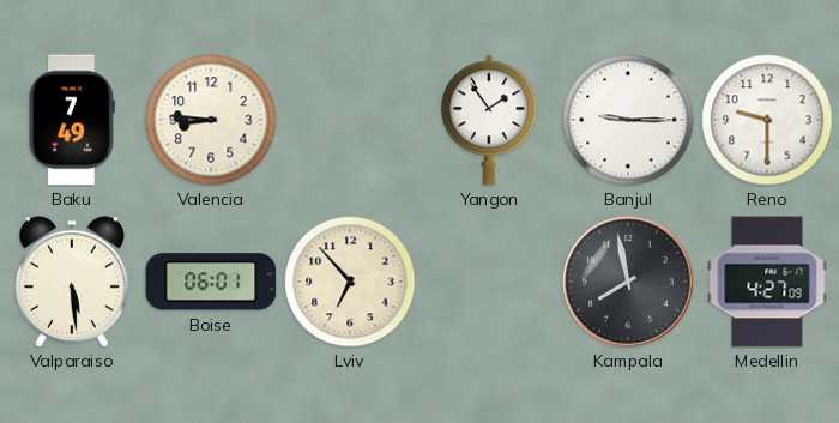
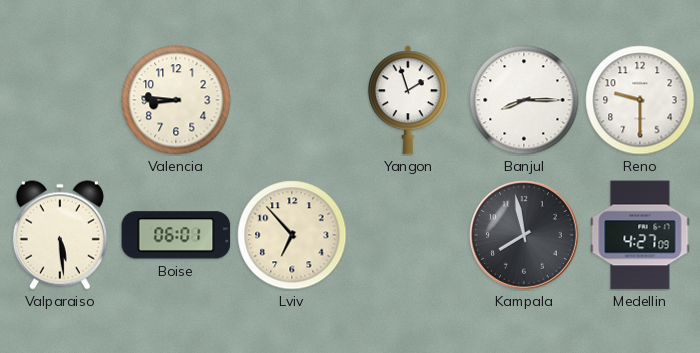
Baku: 7:49 -> none (72, 120)
Yangon: 1:54 -> 1:57 (408, 100)
Banjul: 9:15 -> 8:15 (524, 100)
